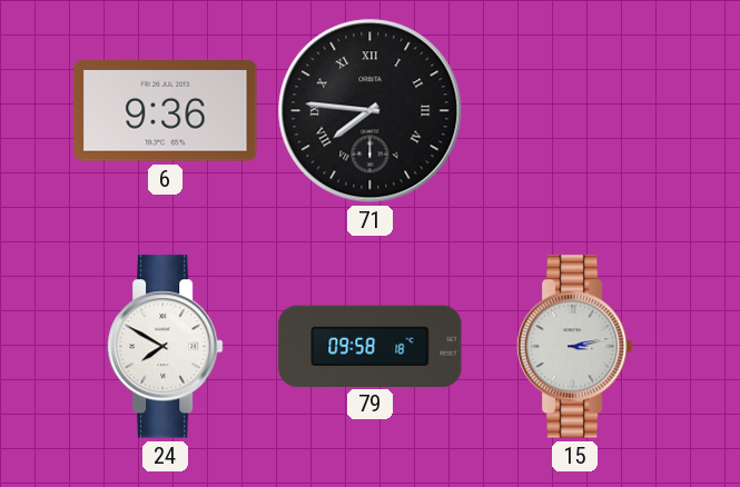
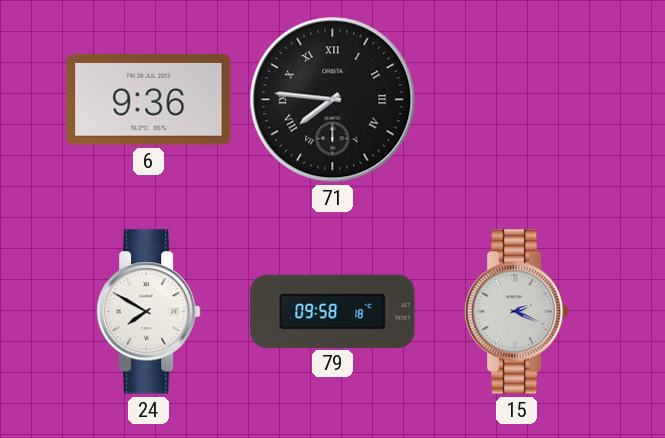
15: 3:13 -> 2:19 (516, 312)
